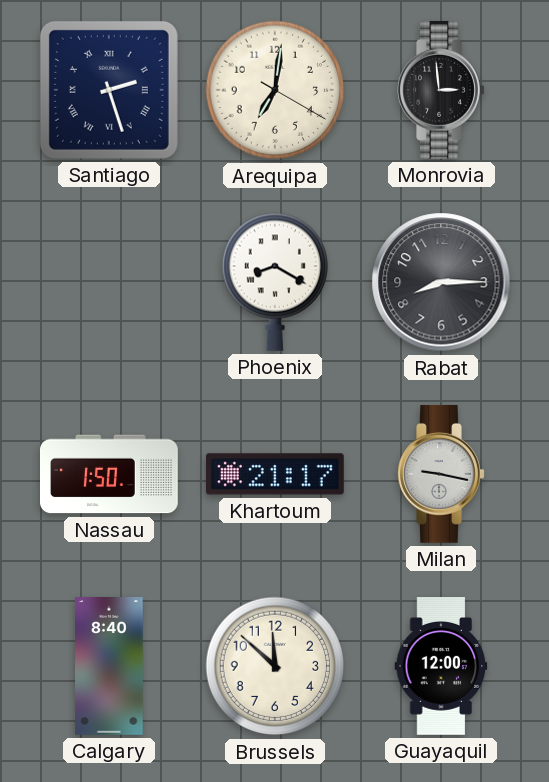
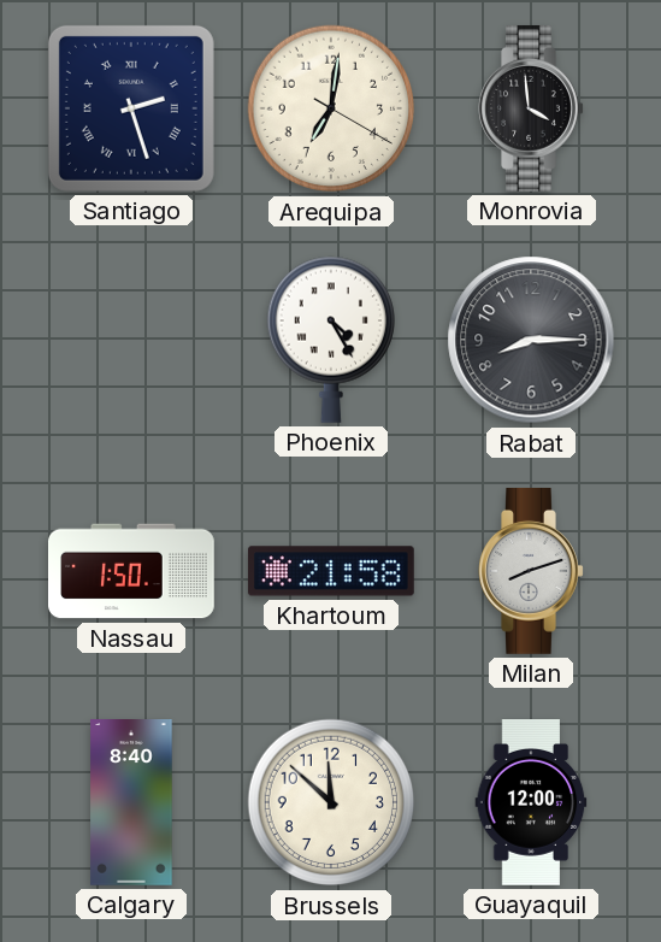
Monrovia: 2:59 -> 3:59 (531, 108)
Phoenix: 8:20 -> 4:25 (330, 340)
Khartoum: 21:17 -> 21:58 (331, 571)
Milan: 9:17 -> 8:12 (531, 571)
